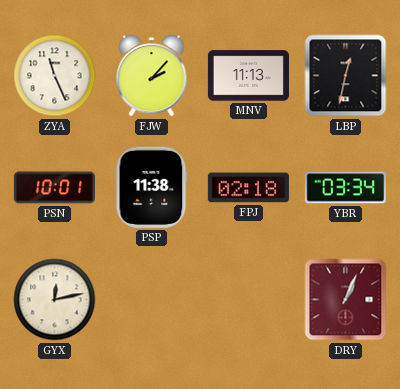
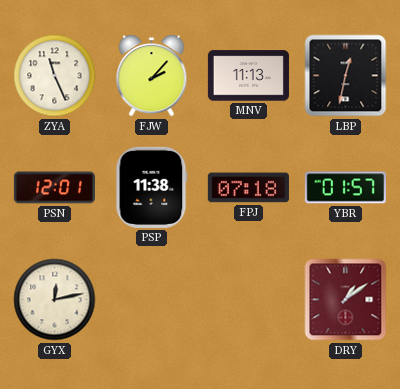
PSN: 10:01 -> 12:01 (54, 188)
FPJ: 02:18 -> 07:18 (248, 188)
YBR: 03:34 -> 01:57 (345, 188)
DRY: 1:04 -> 1:09 (346, 300)
